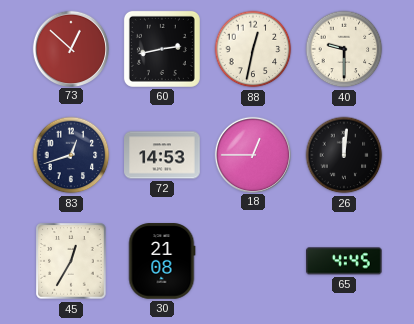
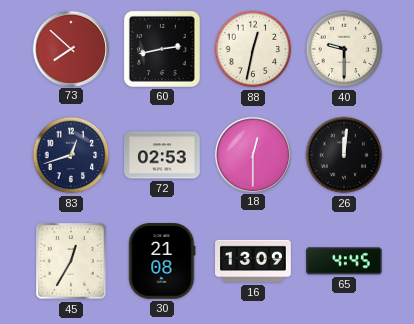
73: 12:52 -> 7:52 (70, 48)
72: 14:53 -> 02:53 (162, 155)
18: 12:45 -> 12:30 (252, 154)
16: none -> 13:09 (253, 261)
